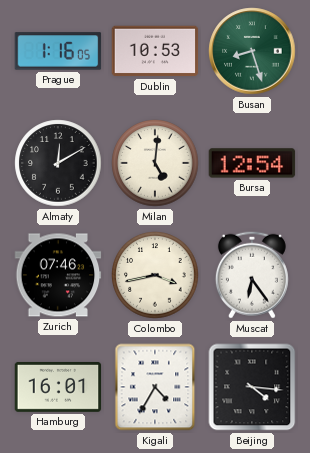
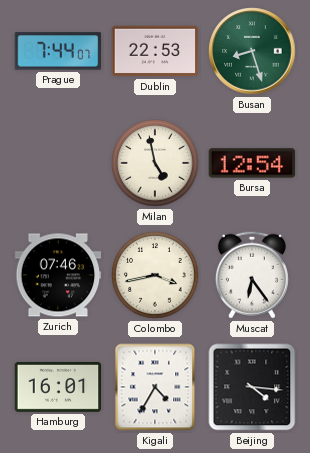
Prague: 1:16 -> 7:44 (58, 51)
Dublin: 10:53 -> 22:53 (155, 51)
Almaty: 12:10 -> none (58, 163)
Milan: 5:01 -> 4:58 (155, 163)
